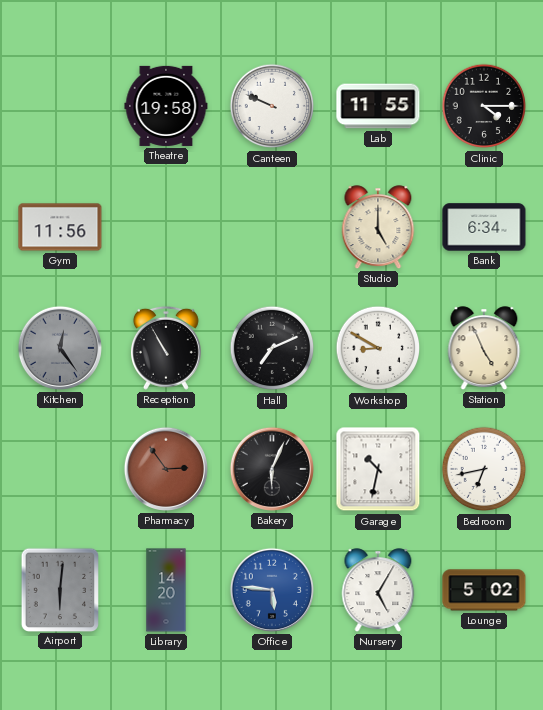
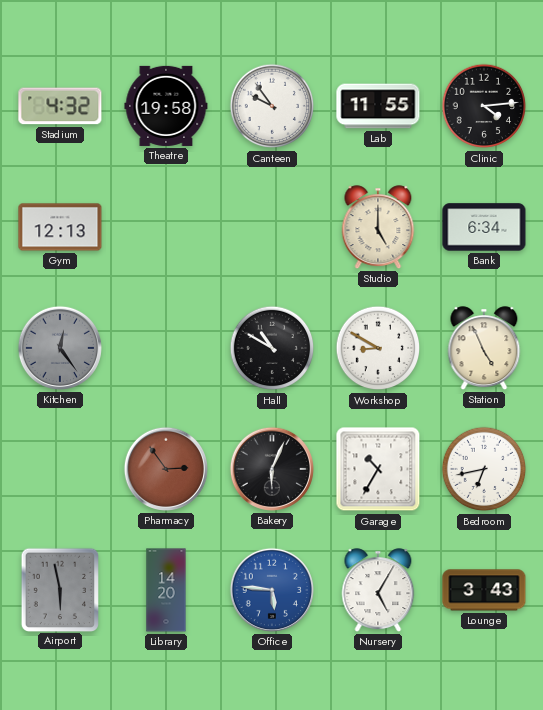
Stadium: none -> 4:32 (60, 106)
Canteen: 9:49 -> 9:54 (272, 106)
Clinic: 4:15 -> 4:14 (484, 106)
Gym: 11:56 -> 12:13 (60, 227)
Reception: 10:55 -> none (166, 348)
Hall: 7:11 -> 10:50 (272, 348)
Garage: 10:32 -> 10:35 (378, 469)
Airport: 6:01 -> 5:58 (59, 589)
Lounge: 5:02 -> 3:43 (484, 590)
